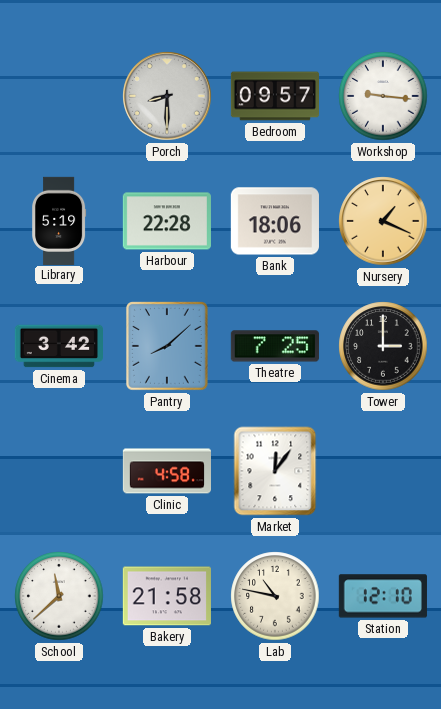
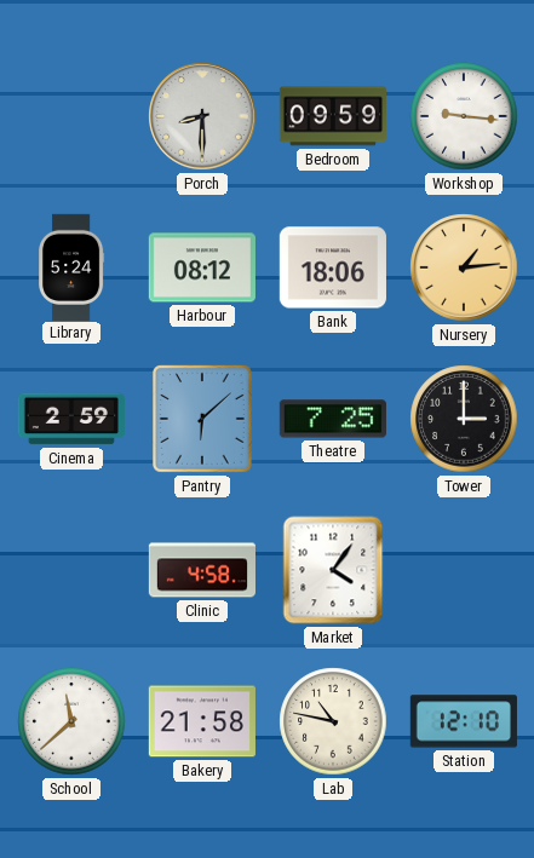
Bedroom: 09:57 -> 09:59 (332, 116)
Library: 5:19 -> 5:24 (73, 266)
Harbour: 22:28 -> 08:12 (202, 267)
Nursery: 1:19 -> 1:14 (464, 267)
Cinema: 3:42 -> 2:59 (70, 419)
Pantry: 8:08 -> 6:08 (203, 420)
Market: 12:06 -> 4:06 (333, 570)
